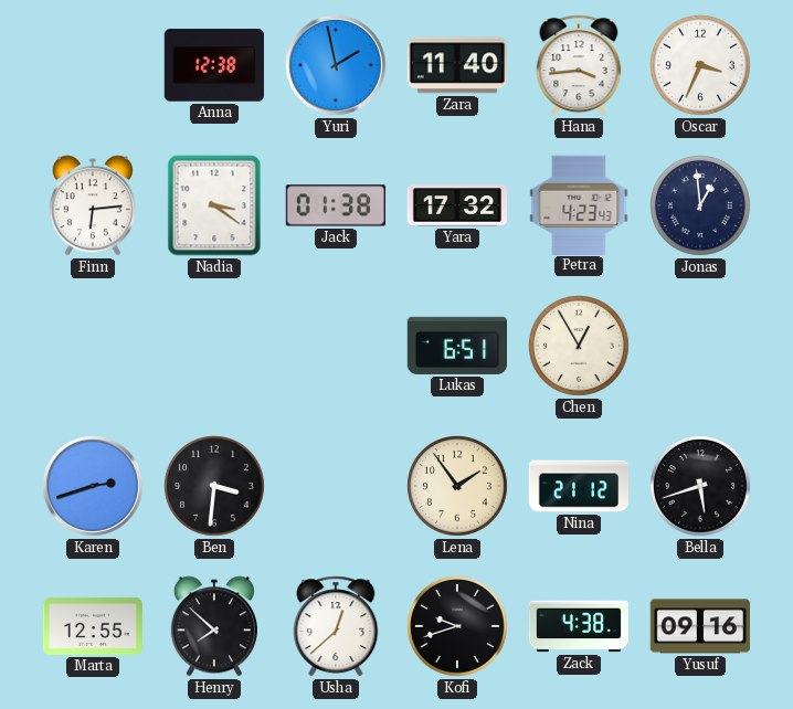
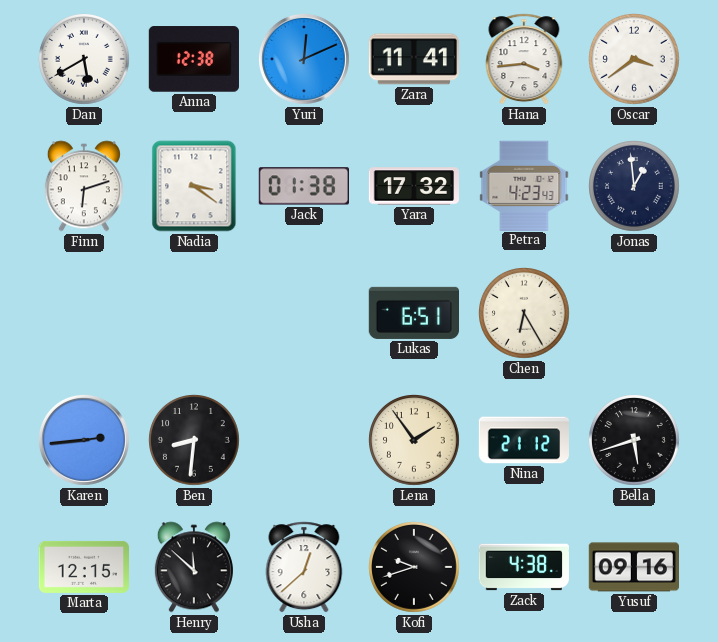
Dan: none -> 5:40 (85, 60)
Yuri: 1:58 -> 12:11 (304, 59)
Zara: 11:40 -> 11:41 (413, 59)
Oscar: 3:34 -> 3:39 (635, 60)
Finn: 6:14 -> 6:12 (84, 186)
Chen: 12:55 -> 6:25 (525, 314)
Karen: 2:42 -> 2:44 (84, 440)
Ben: 3:31 -> 8:31 (195, 441)
Marta: 12:55 -> 12:15 (83, 567)
Henry: 7:52 -> 11:52 (194, 567)
